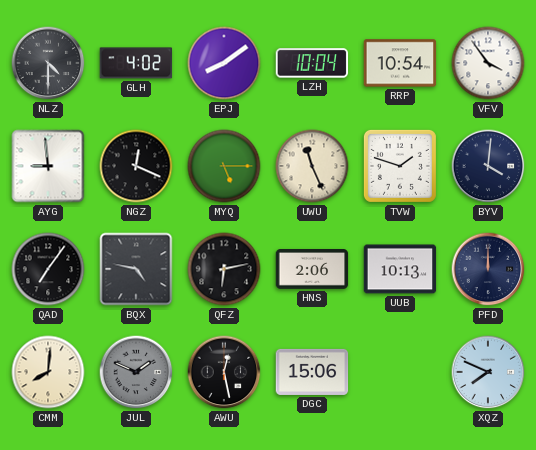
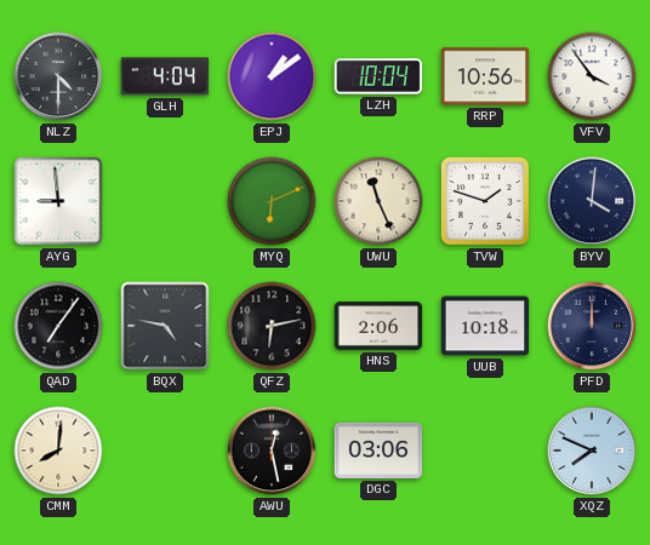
GLH: 4:02 -> 4:04 (165, 76)
EPJ: 8:09 -> 1:09 (272, 76)
RRP: 10:54 -> 10:56 (485, 76)
NGZ: 12:19 -> none (136, 166)
MYQ: 5:15 -> 6:11 (272, 201)
UUB: 10:13 -> 10:18 (485, 326)
JUL: 1:49 -> none (136, 372)
DGC: 15:06 -> 03:06 (378, 451)
